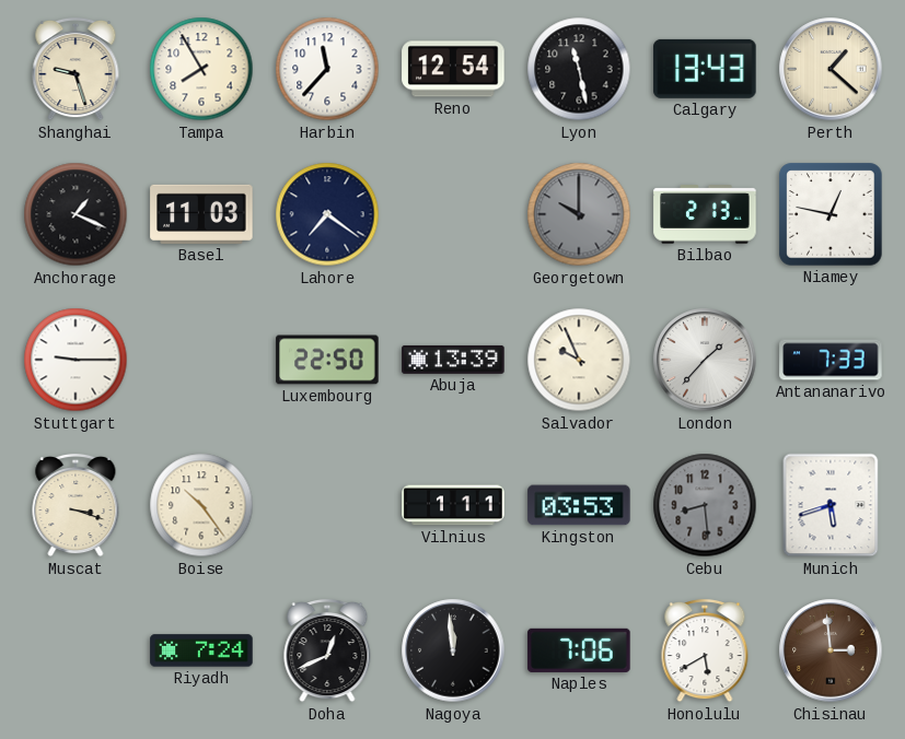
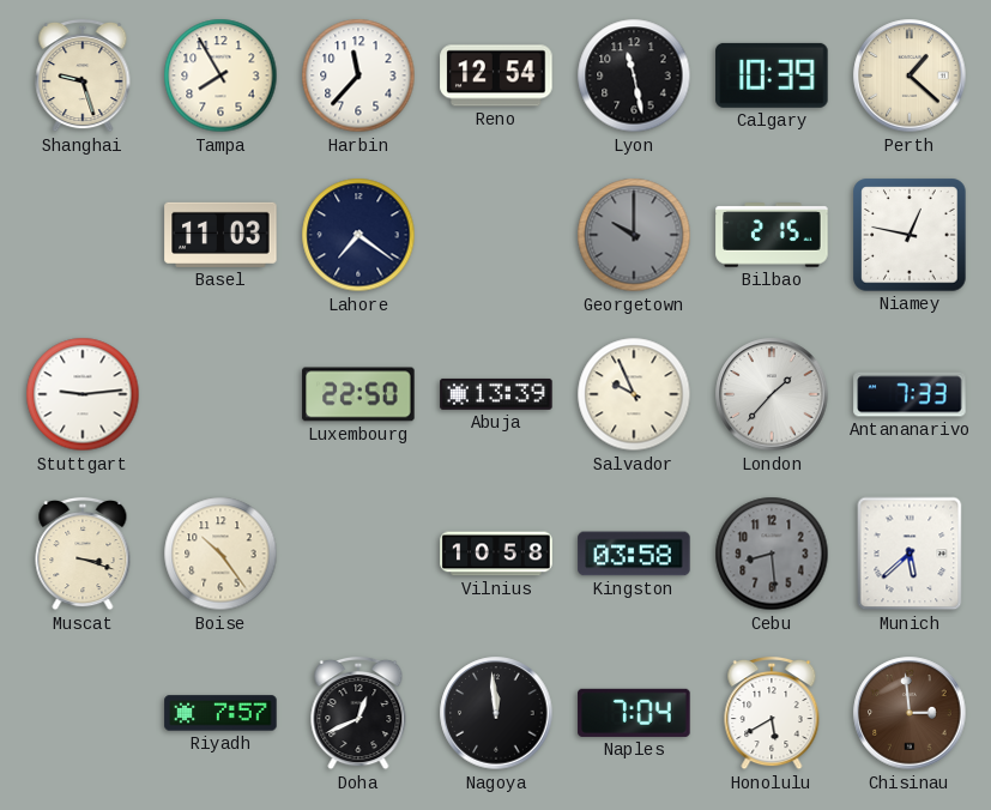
Calgary: 13:43 -> 10:39 (772, 75)
Anchorage: 1:19 -> none (76, 214)
Bilbao: 2:13 -> 2:15 (772, 235)
Stuttgart: 9:15 -> 9:14 (83, 394)
Vilnius: 1:11 -> 10:58 (496, 554)
Kingston: 03:53 -> 03:58 (634, 554)
Munich: 5:42 -> 5:38 (910, 554)
Riyadh: 7:24 -> 7:57 (220, 713)
Naples: 7:06 -> 7:04 (634, 713)
